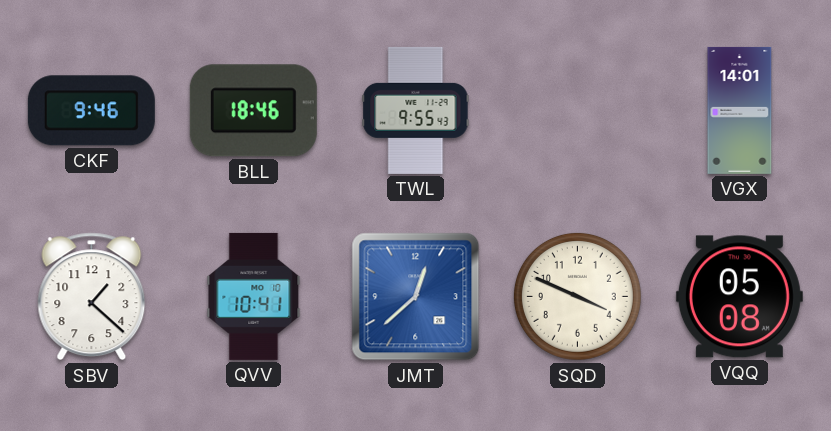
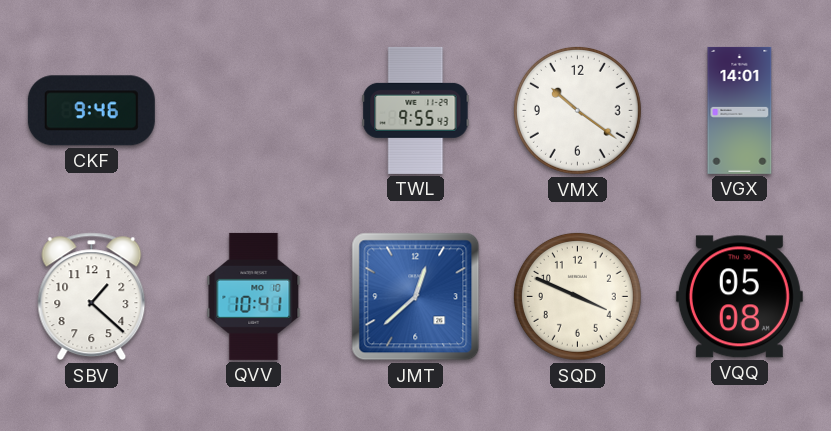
BLL: 18:46 -> none (253, 111)
VMX: none -> 10:21 (577, 110)
